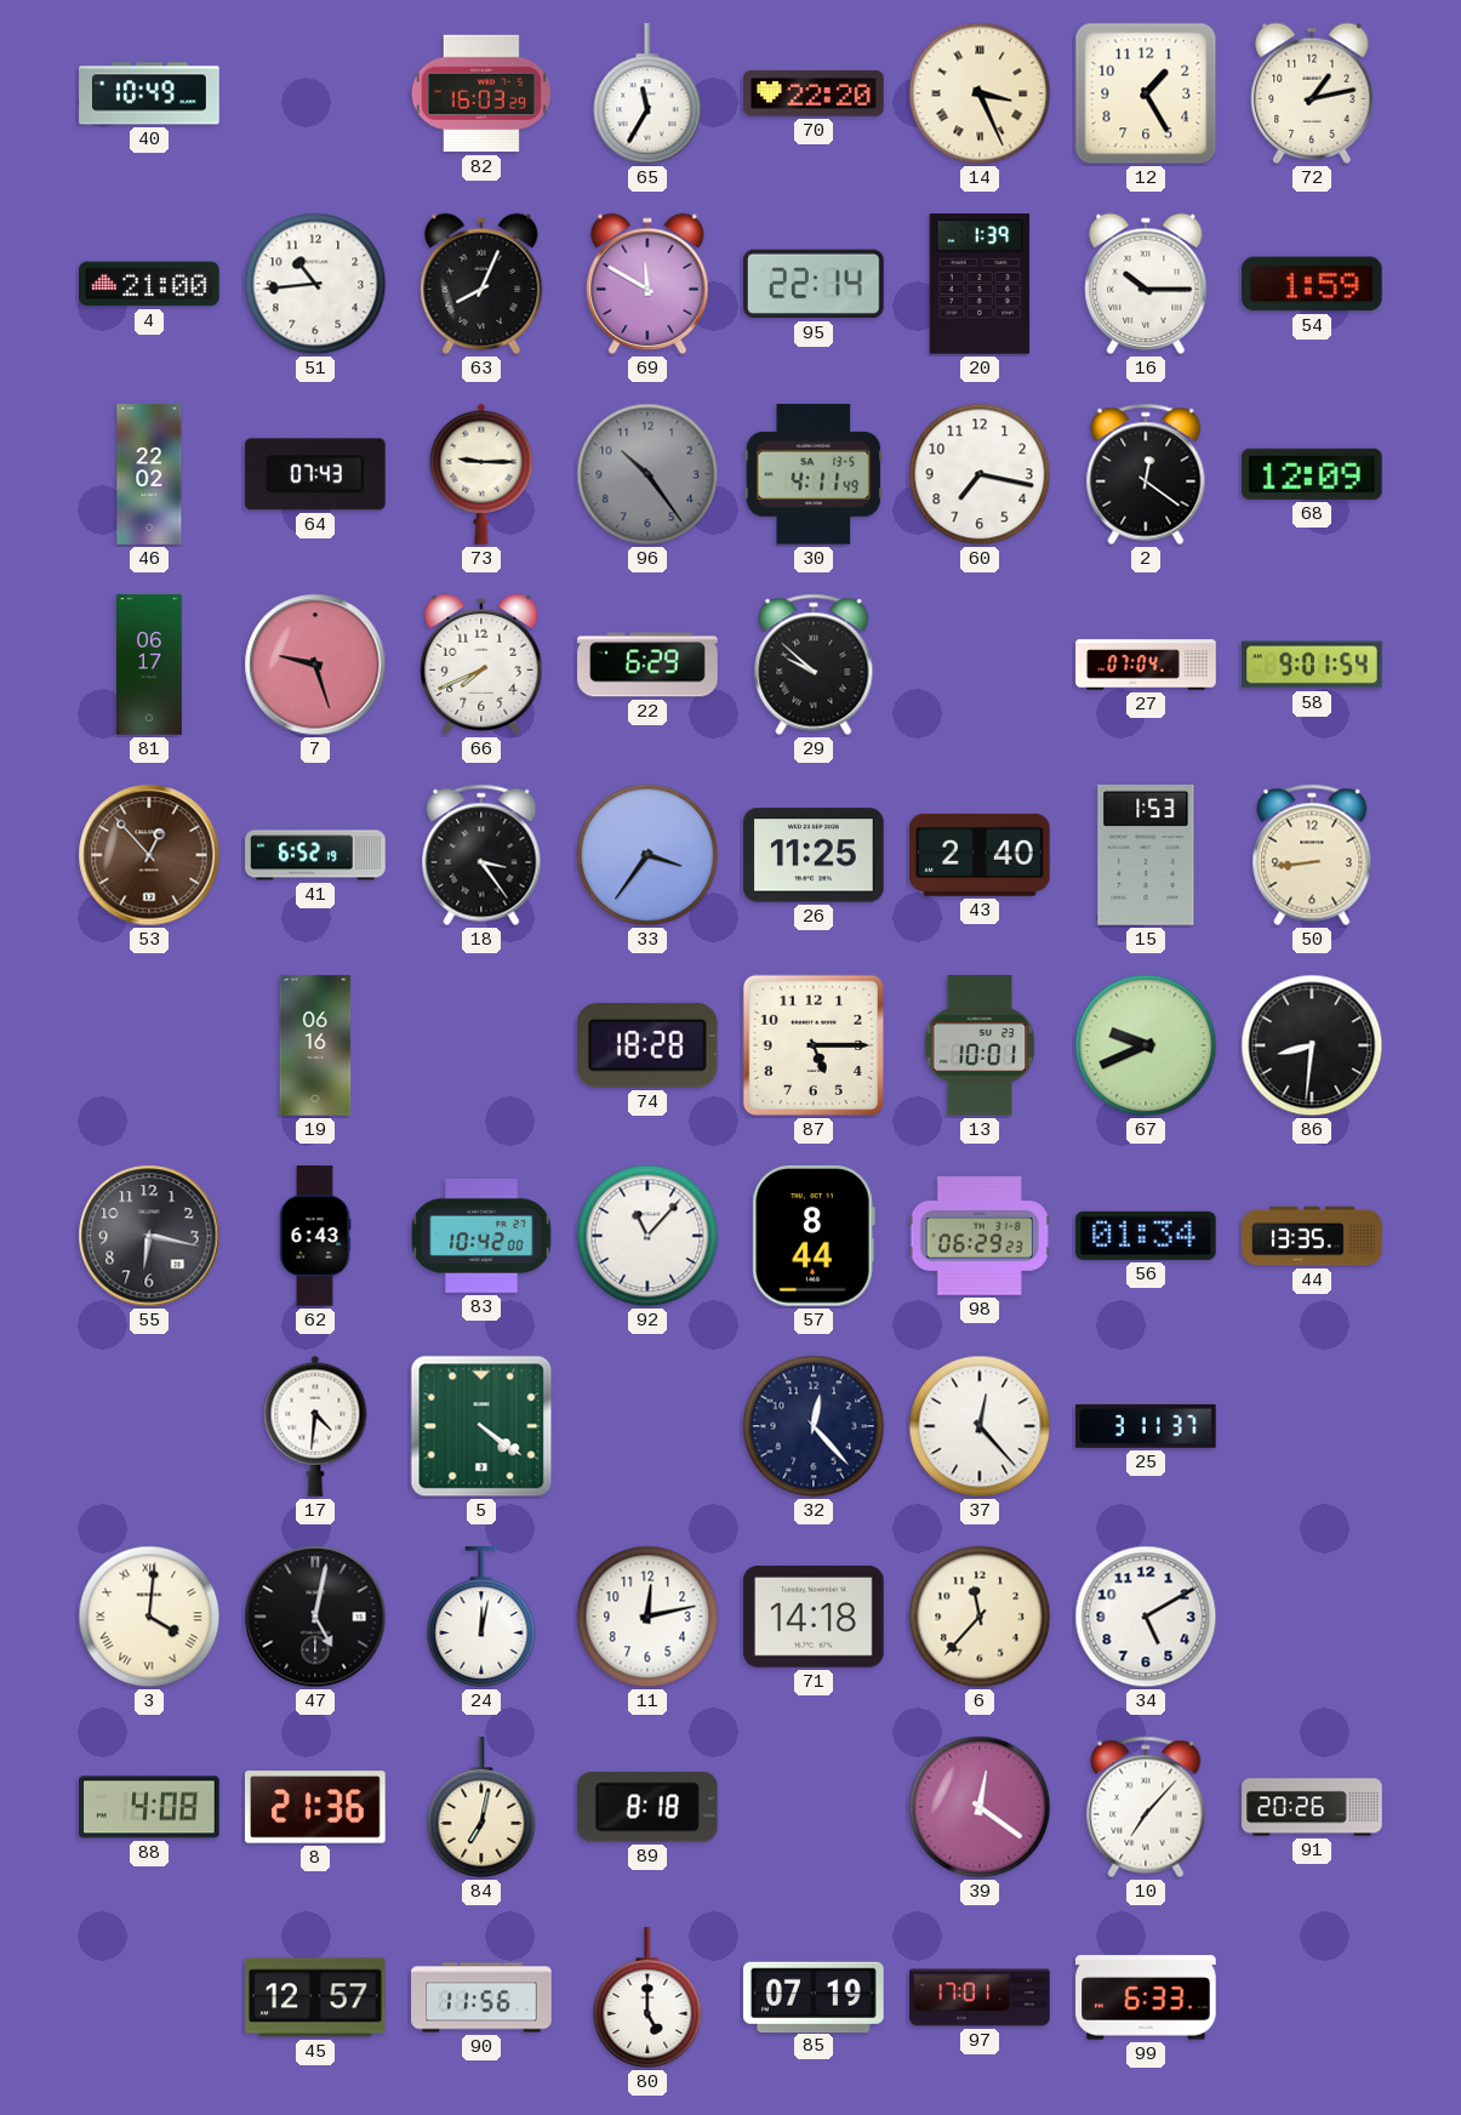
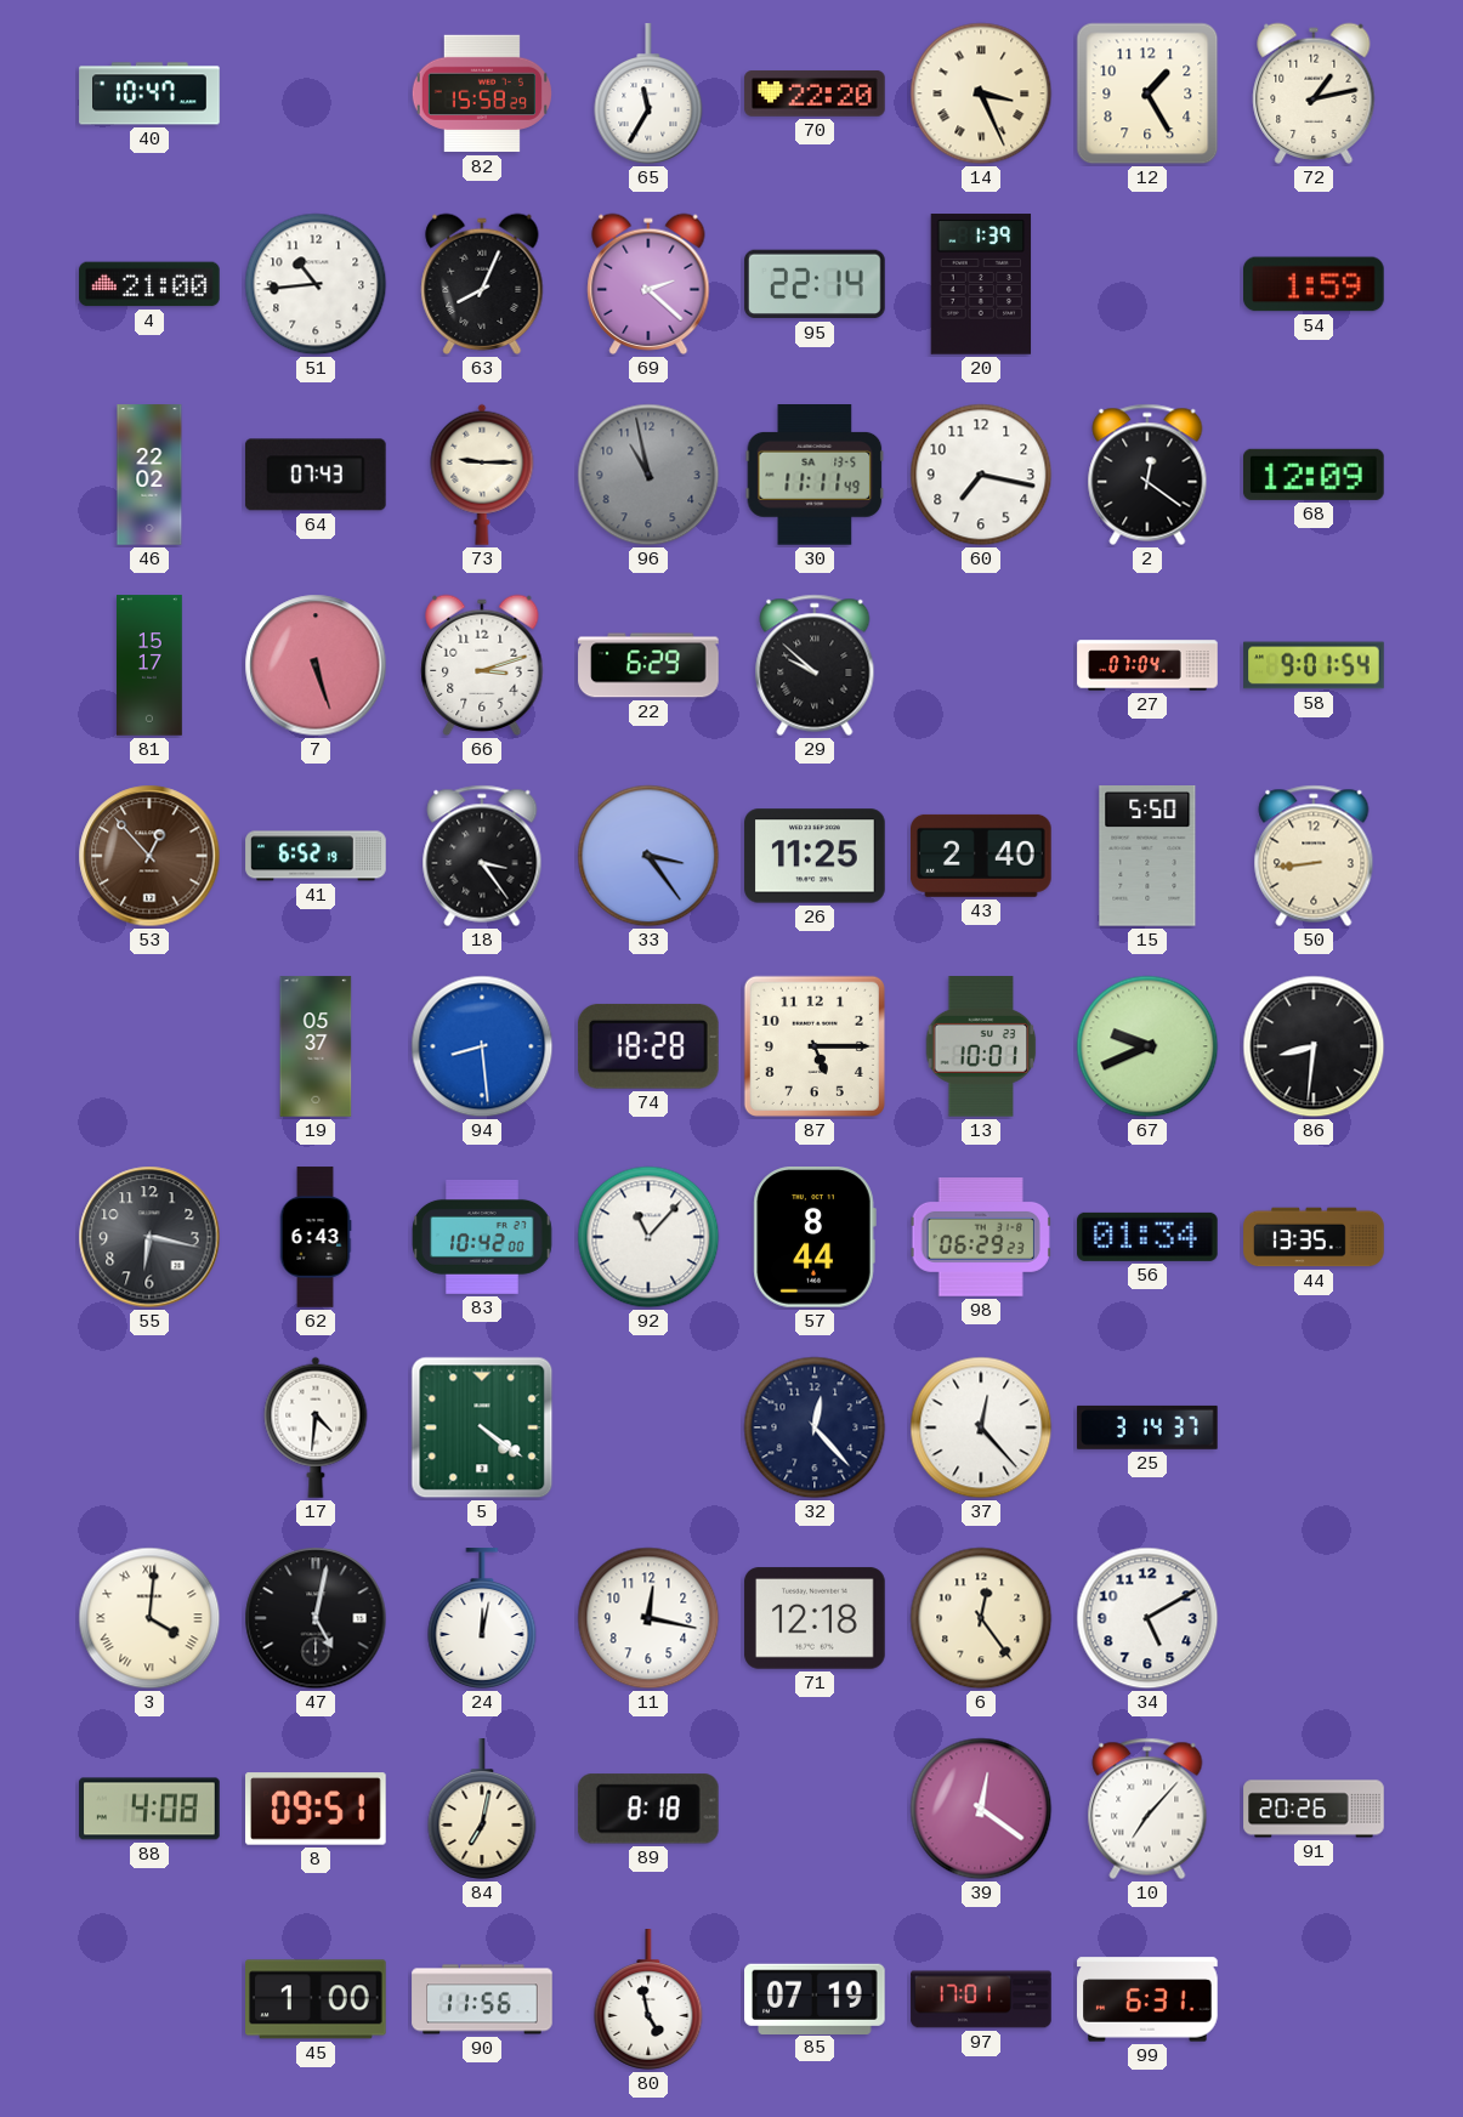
40: 10:49 -> 10:47 (149, 93)
82: 16:03 -> 15:58 (482, 93)
69: 11:50 -> 2:22 (648, 284)
16: 10:15 -> none (1146, 284)
96: 10:24 -> 10:58 (648, 475)
30: 4:11 -> 11:11 (815, 475)
81: 06:17 -> 15:17 (151, 665)
7: 9:27 -> 5:27 (316, 665)
66: 7:41 -> 3:12 (482, 665)
33: 3:36 -> 3:24 (648, 856)
15: 1:53 -> 5:50 (1147, 857)
19: 06:16 -> 05:37 (316, 1046)
94: none -> 8:29 (482, 1046)
25: 3:11 -> 3:14 (1147, 1428)
11: 12:13 -> 12:17 (648, 1618)
71: 14:18 -> 12:18 (815, 1618)
6: 11:37 -> 12:24 (981, 1618)
8: 21:36 -> 09:51 (317, 1809)
45: 12:57 -> 1:00 (317, 1999)
80: 5:00 -> 4:58 (648, 1999)
99: 6:33 -> 6:31 (1147, 1999)
